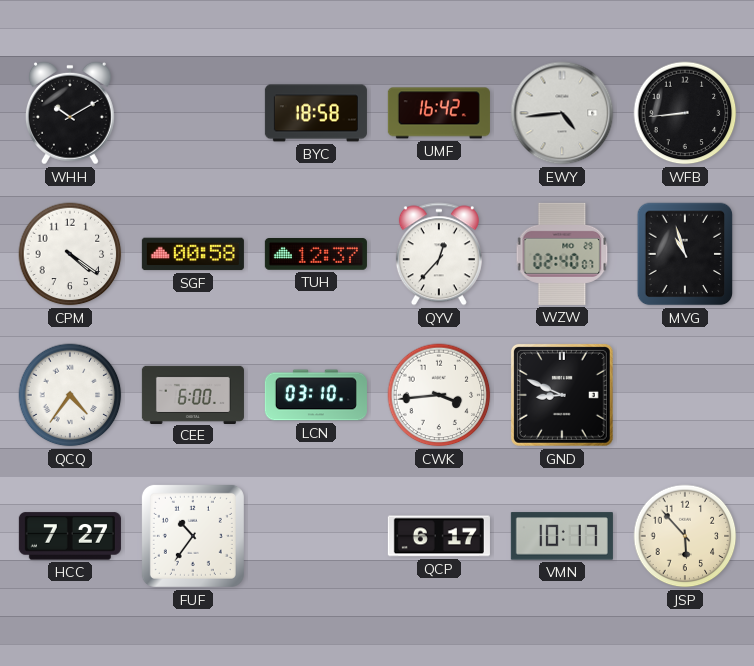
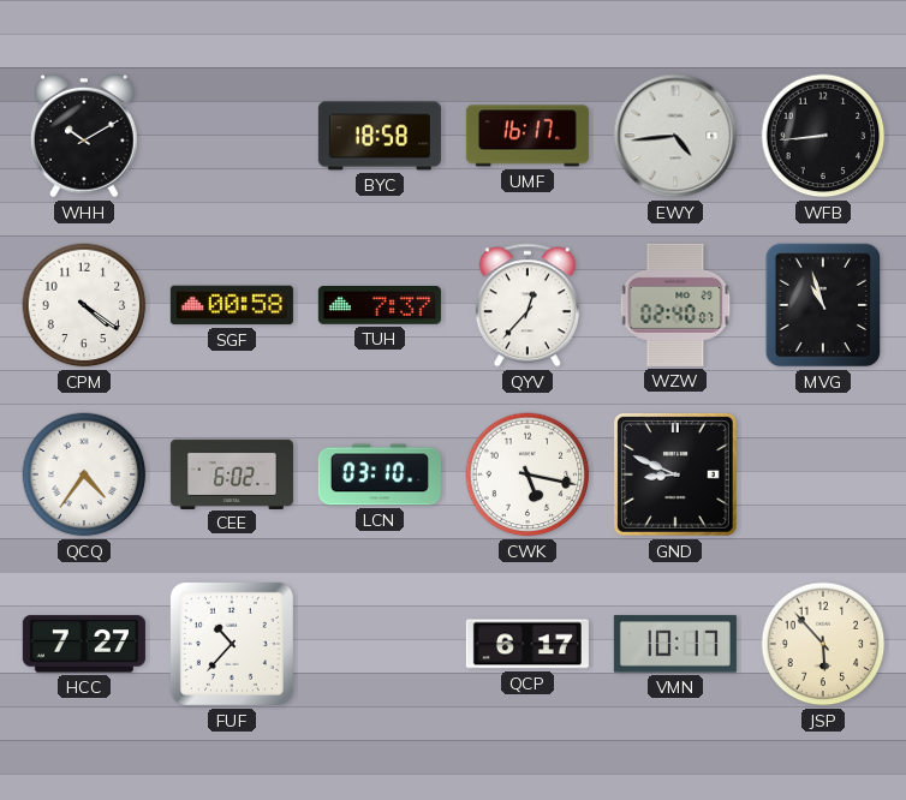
UMF: 16:42 -> 16:17 (527, 136)
TUH: 12:37 -> 7:37 (380, 305)
CEE: 6:00 -> 6:02 (232, 473)
CWK: 3:44 -> 5:17 (527, 474)
FUF: 10:36 -> 10:37 (232, 644)
